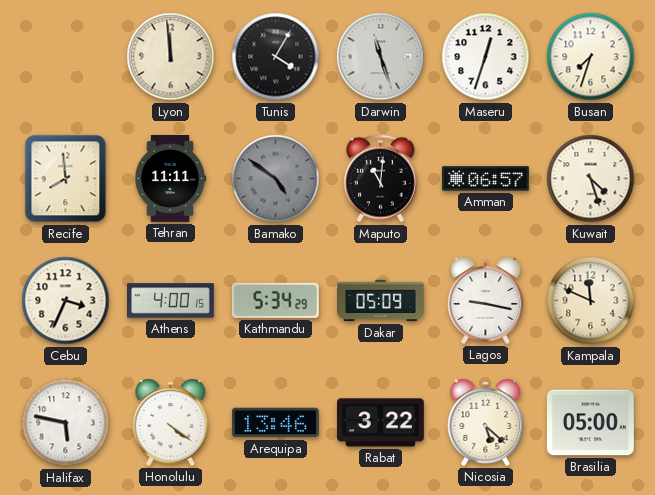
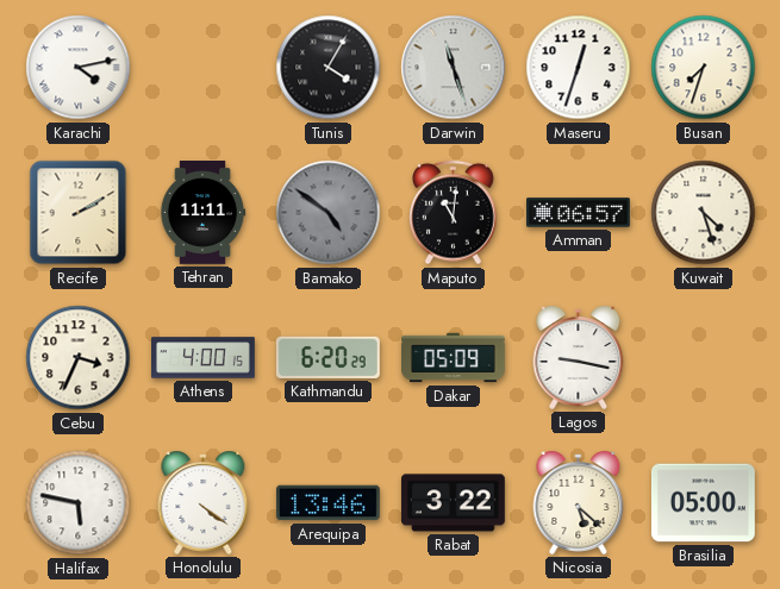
Karachi: none -> 4:13 (79, 68)
Lyon: 11:59 -> none (171, 57)
Recife: 7:59 -> 2:10 (79, 213)
Kathmandu: 5:34 -> 6:20 (327, 357)
Kampala: 11:49 -> none (591, 301)
